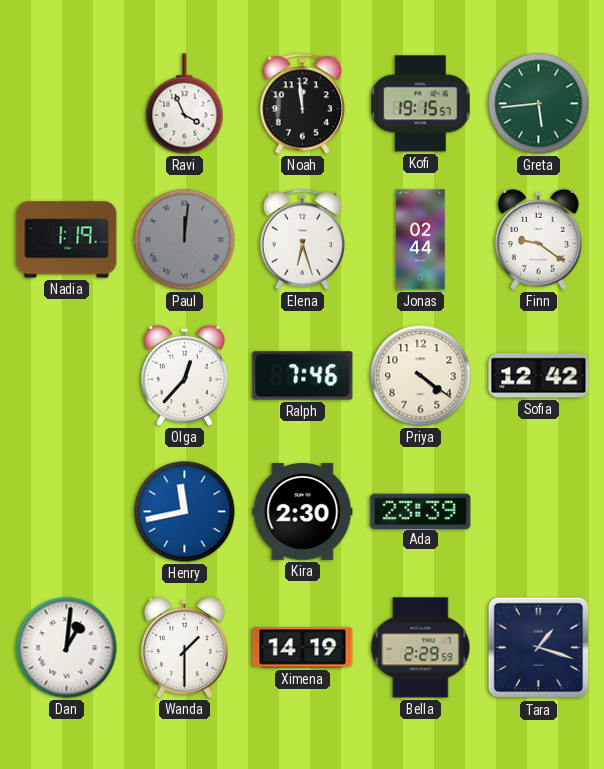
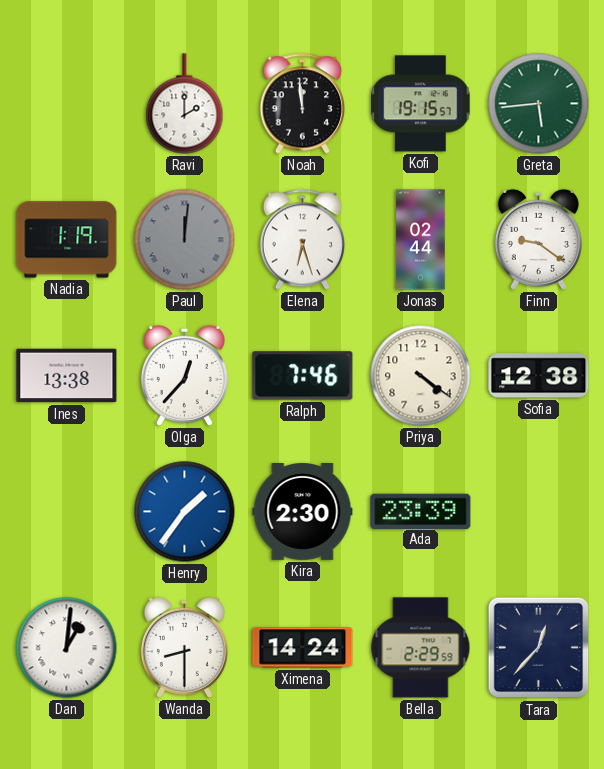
Ravi: 3:56 -> 2:00 (185, 104)
Ines: none -> 13:38 (67, 376)
Sofia: 12:42 -> 12:38 (539, 376)
Henry: 11:43 -> 1:36 (185, 512)
Wanda: 1:30 -> 8:30 (184, 647)
Ximena: 14:19 -> 14:24 (303, 648)
Tara: 1:18 -> 12:37 (539, 648)
